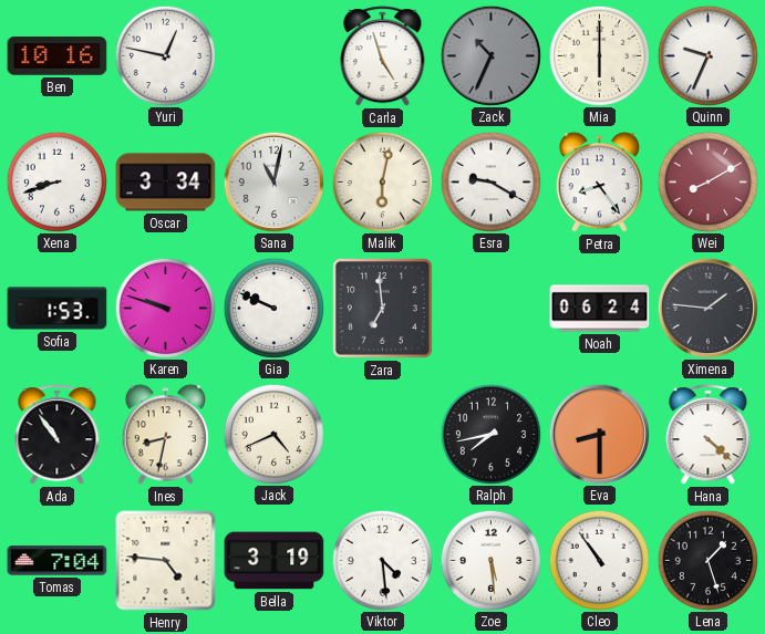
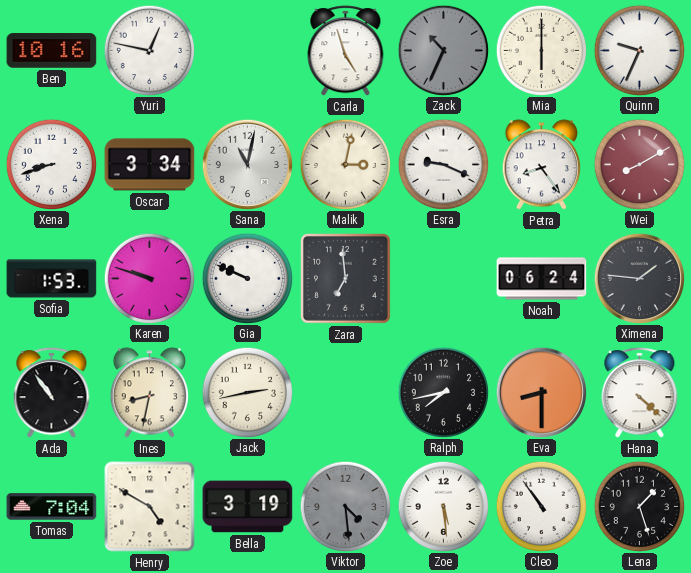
Malik: 6:02 -> 3:02 (345, 164)
Esra: 9:20 -> 9:19 (443, 164)
Jack: 4:41 -> 2:43 (247, 392)
Henry: 4:46 -> 4:50 (150, 507)
Viktor dial: white -> grey (345, 506)
